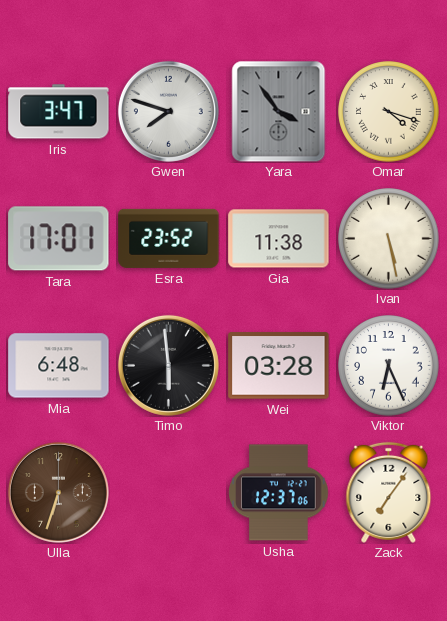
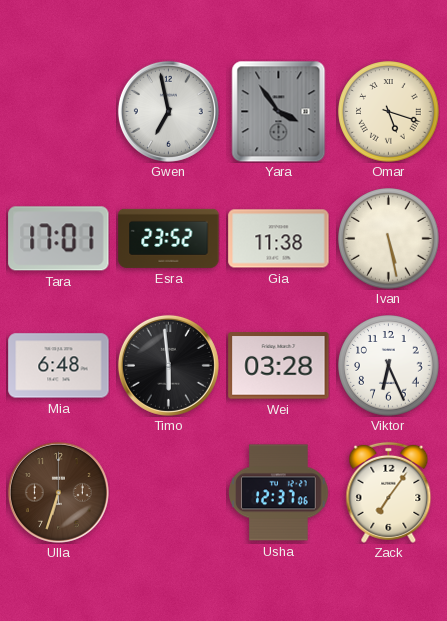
Iris: 3:47 -> none (59, 112)
Gwen: 7:48 -> 6:58 (168, 111)
Omar: 4:18 -> 5:18 (389, 112)
